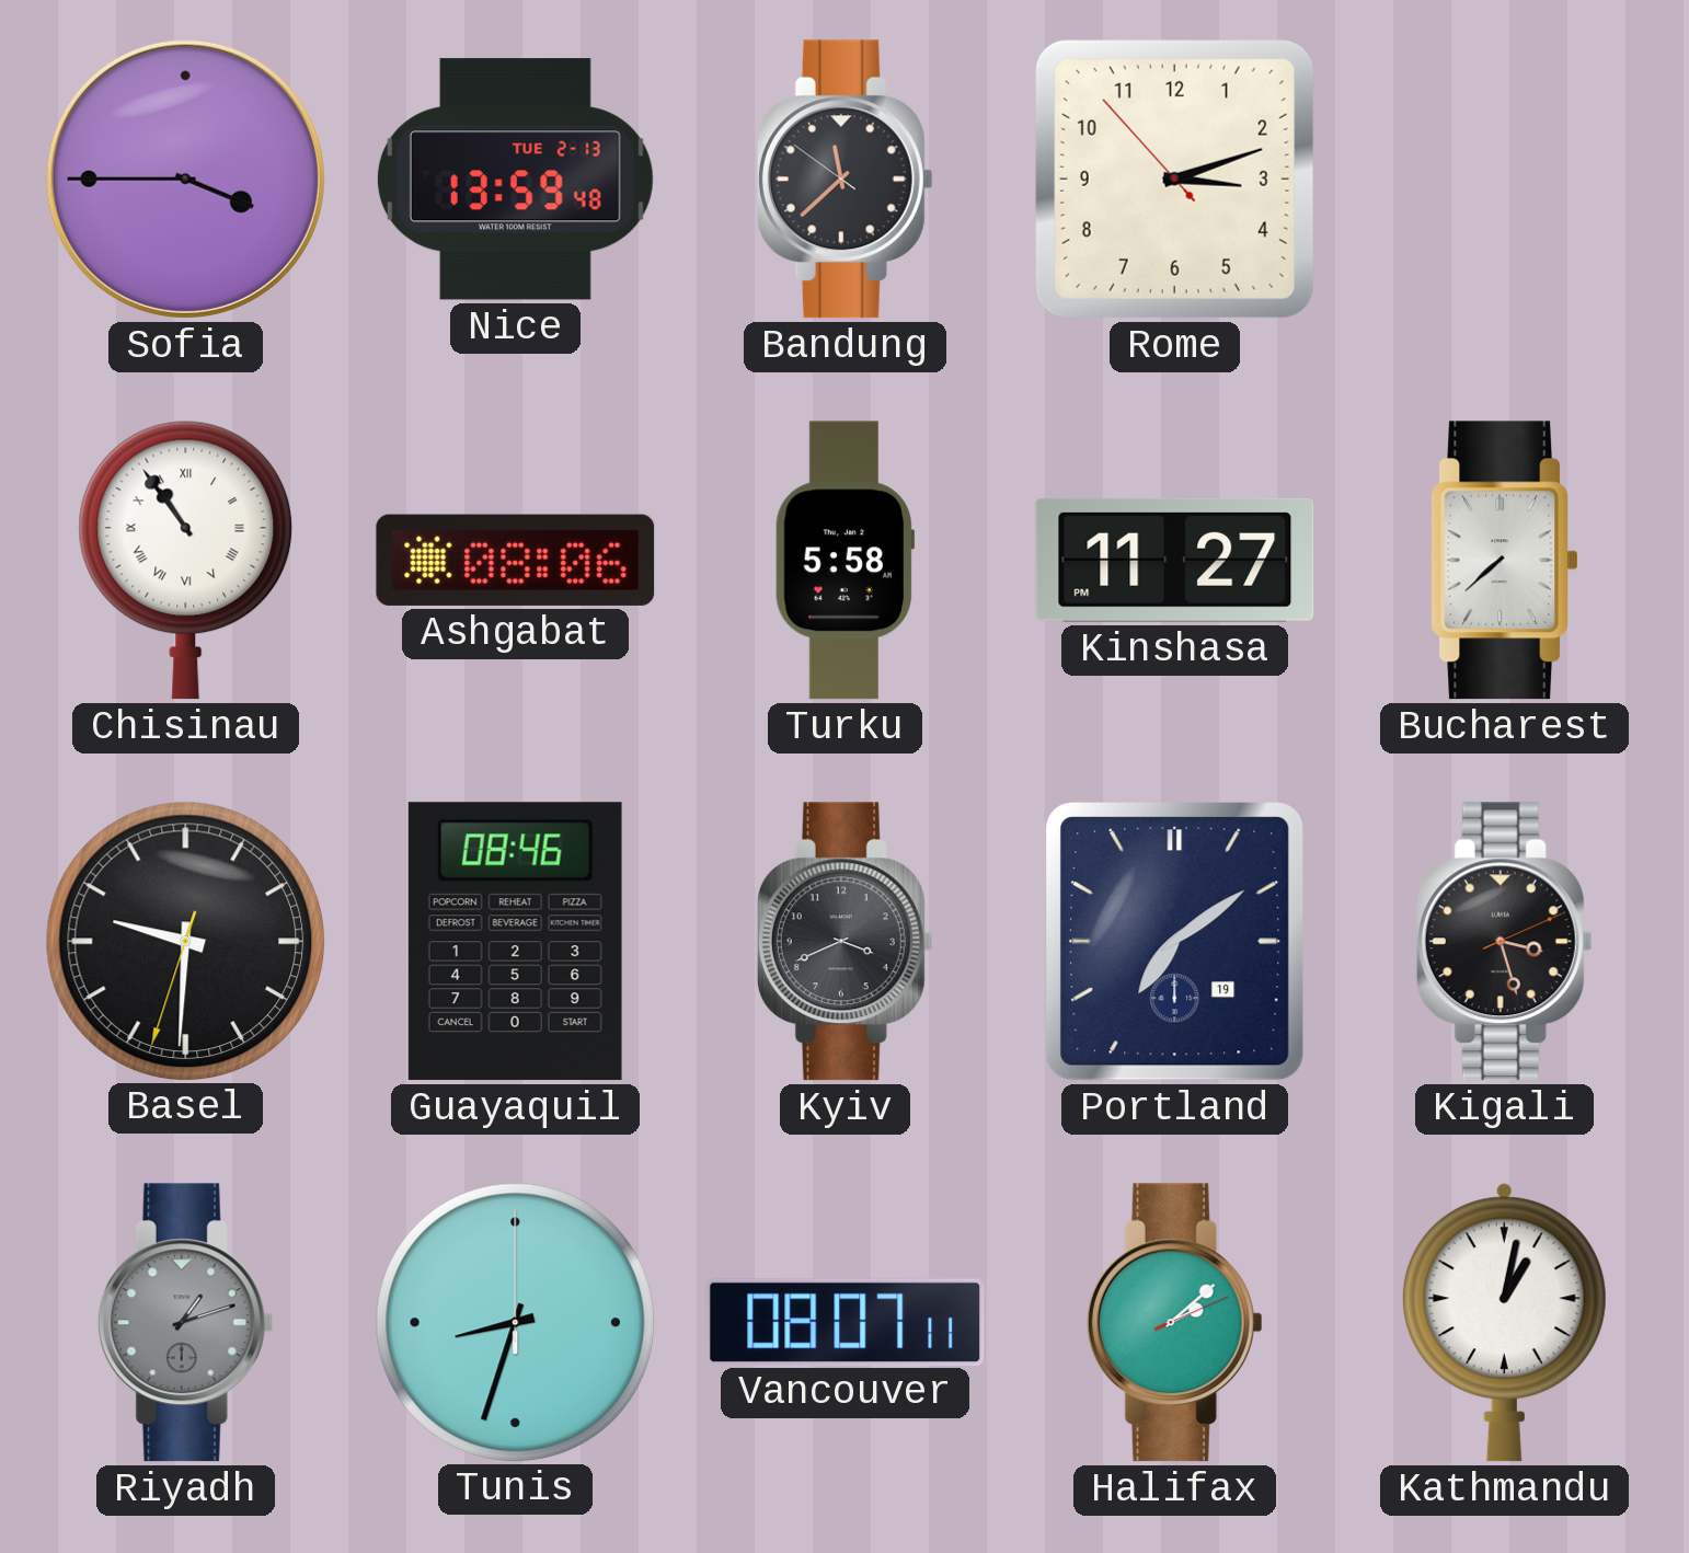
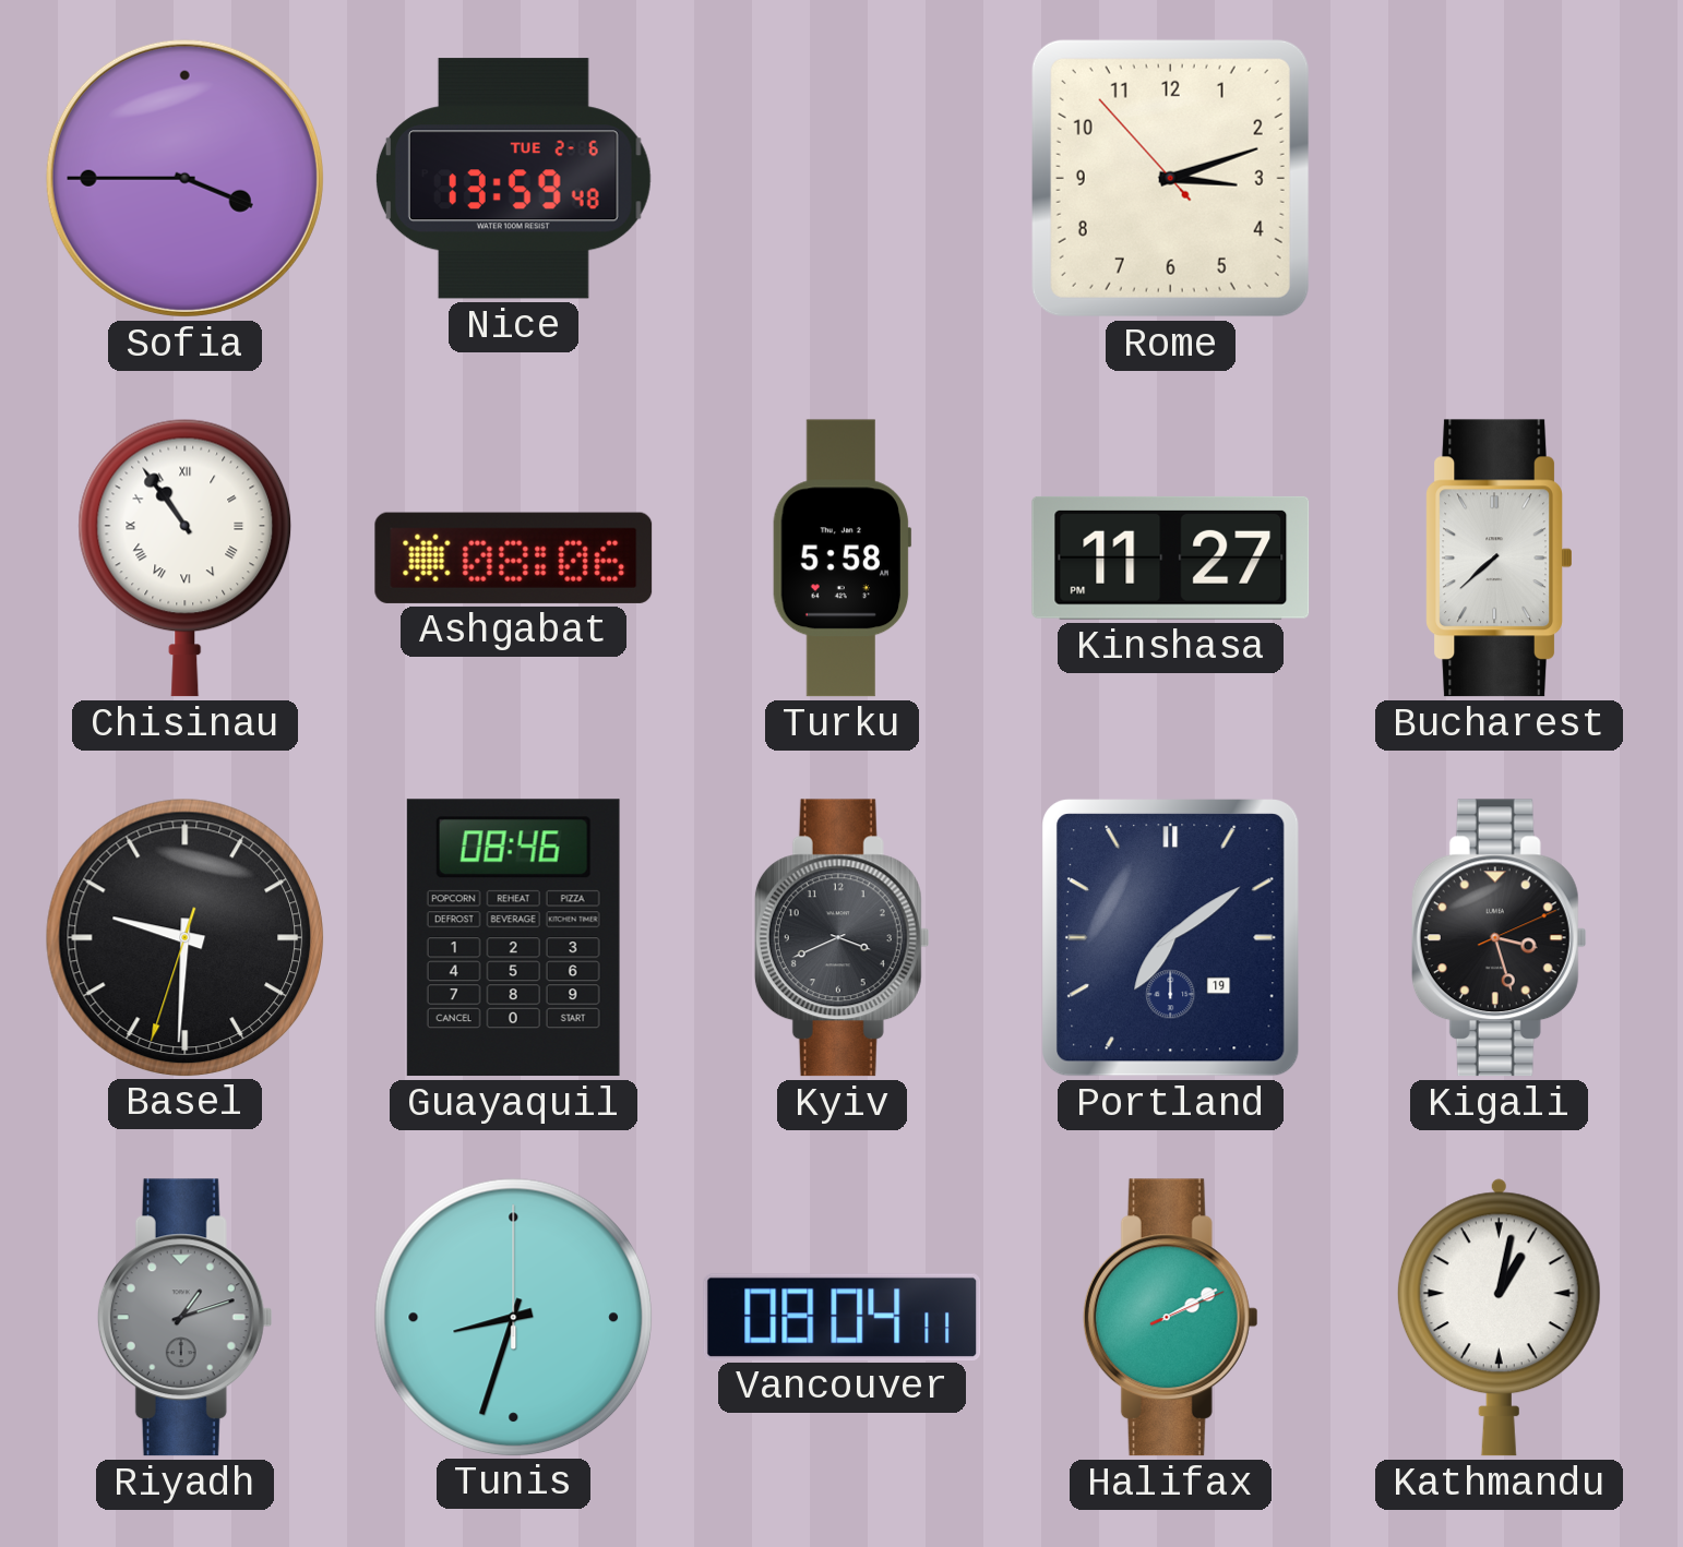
Nice date: TUE 2-13 -> TUE 2-6 (513, 179)
Bandung: 11:37 -> none (845, 180)
Vancouver: 08:07 -> 08:04 (843, 1317)
Halifax: 2:08 -> 2:10 (1170, 1318)
